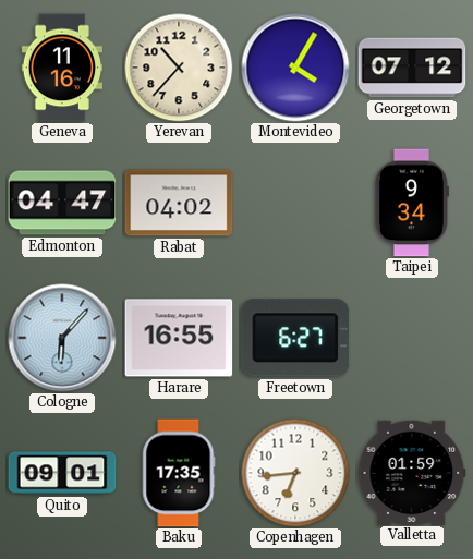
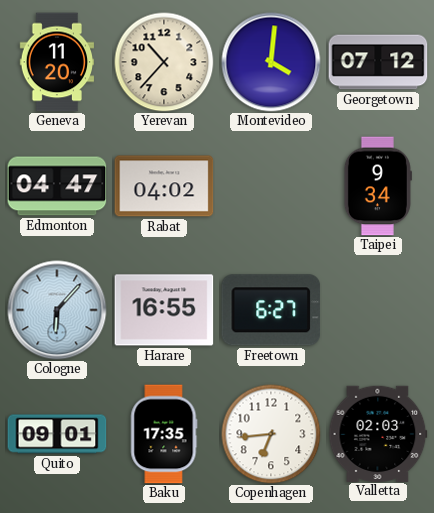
Geneva: 11:16 -> 11:20 (56, 62)
Montevideo: 4:05 -> 4:01 (271, 62)
Valletta: 01:59 -> 02:03 (378, 433)
